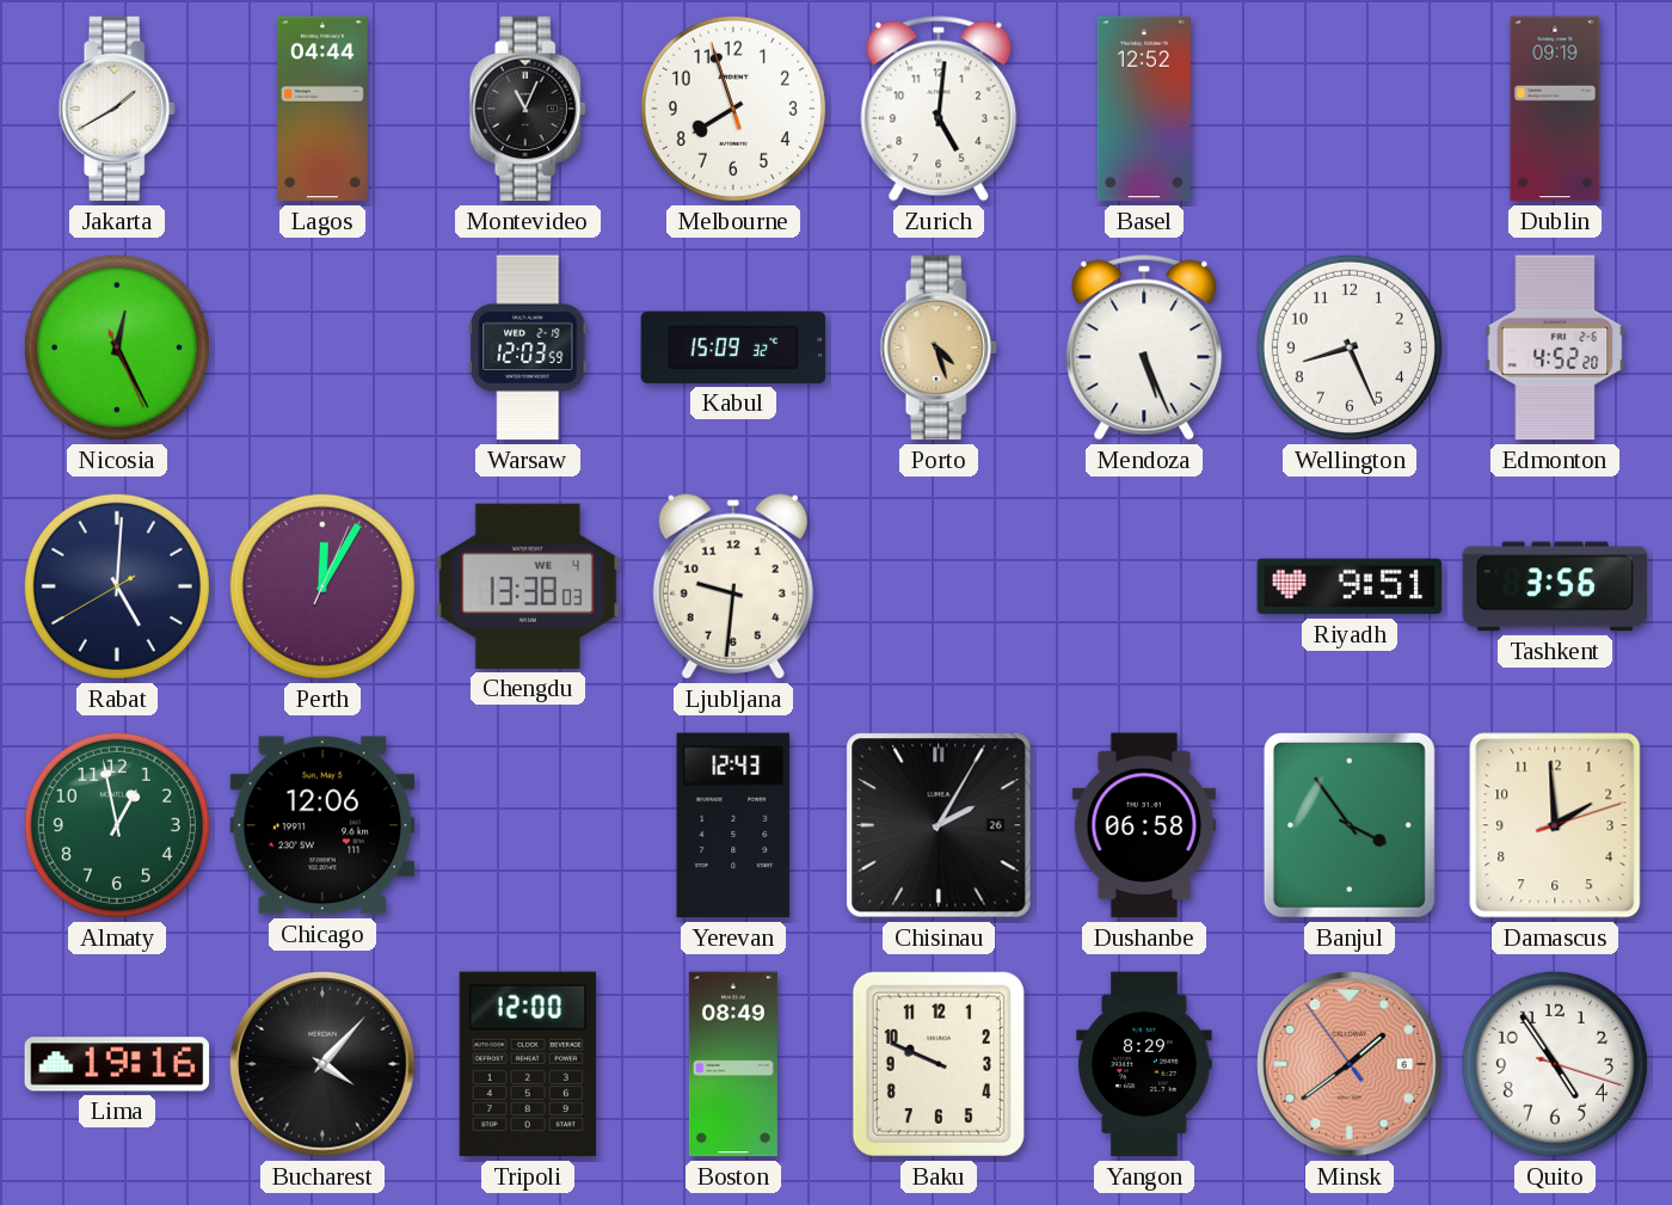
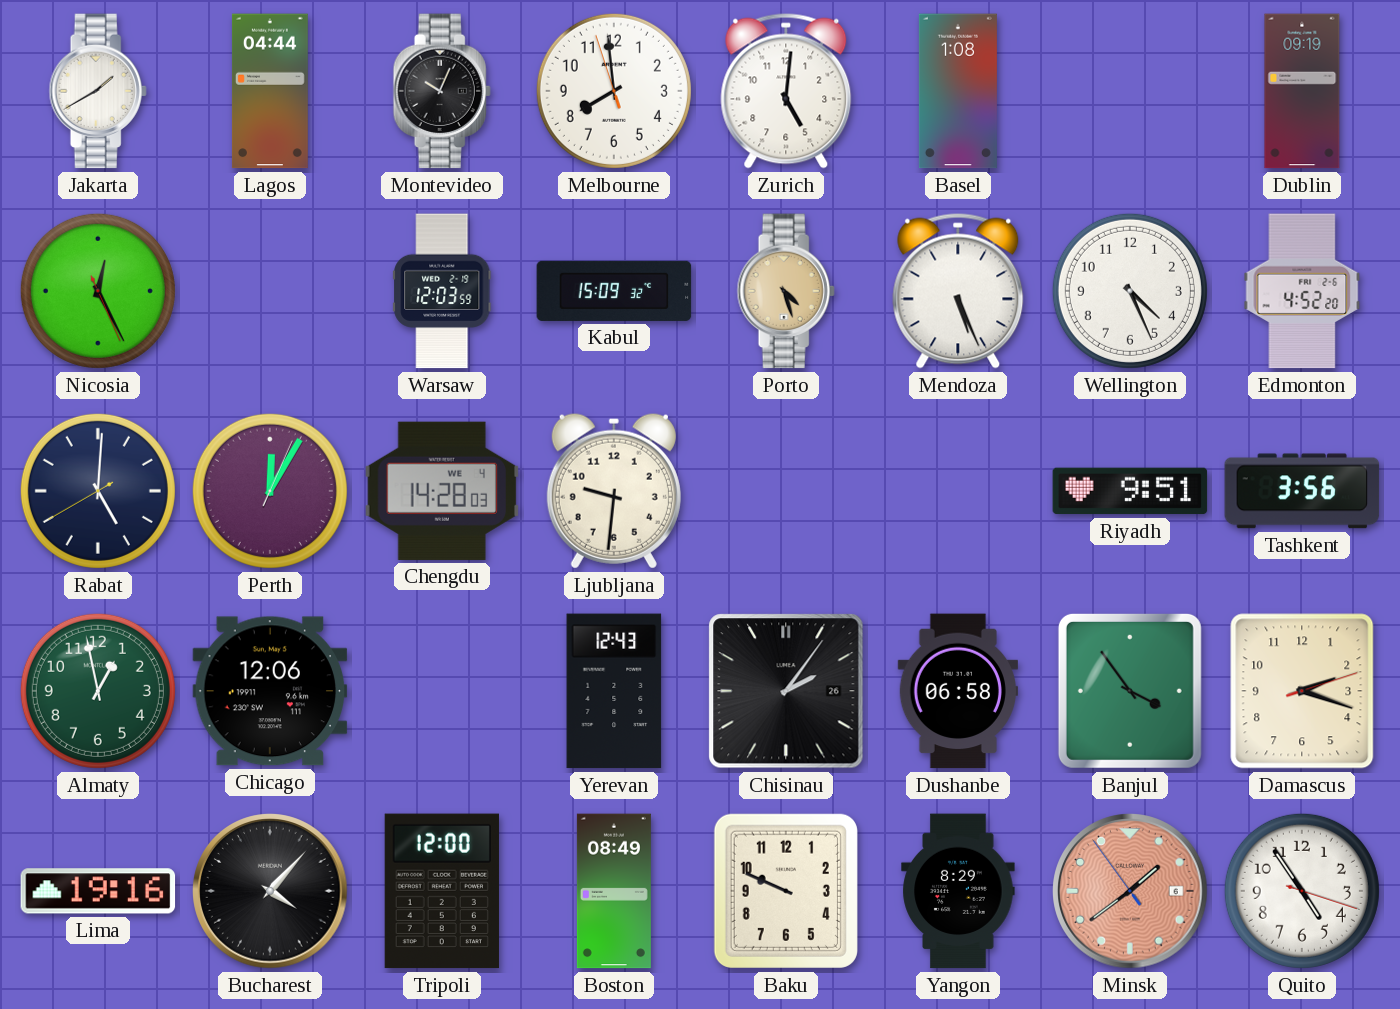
Montevideo: 11:04 -> 10:04 (442, 91)
Melbourne: 7:56 -> 7:58 (614, 91)
Basel: 12:52 -> 1:08 (958, 91)
Wellington: 8:26 -> 4:26 (1130, 291)
Chengdu: 13:38 -> 14:28 (442, 491)
Chisinau: 2:05 -> 2:06 (786, 691)
Damascus: 1:59 -> 2:18 (1302, 691)
